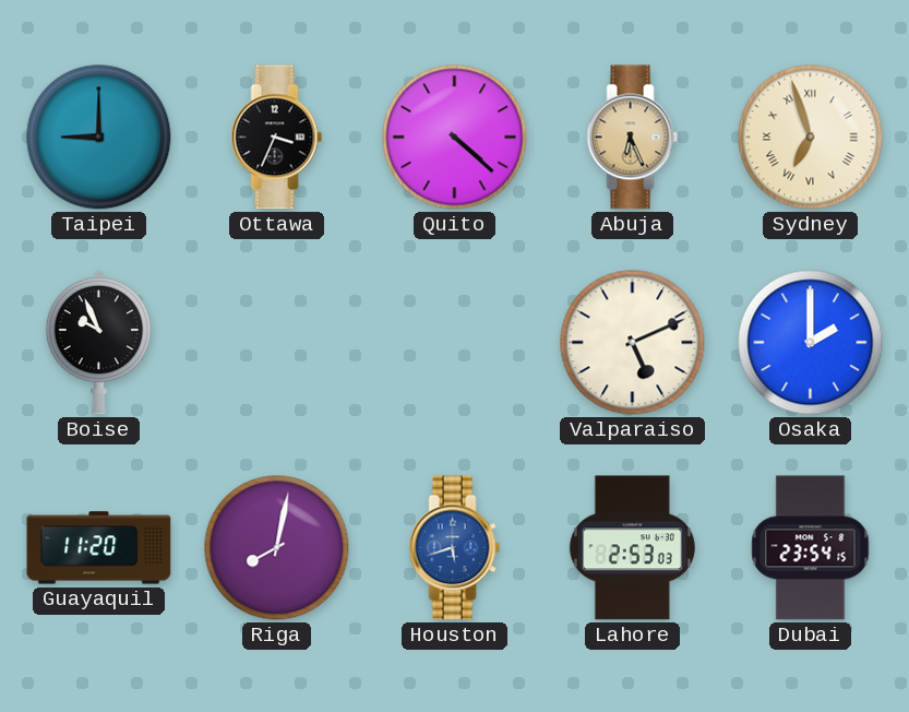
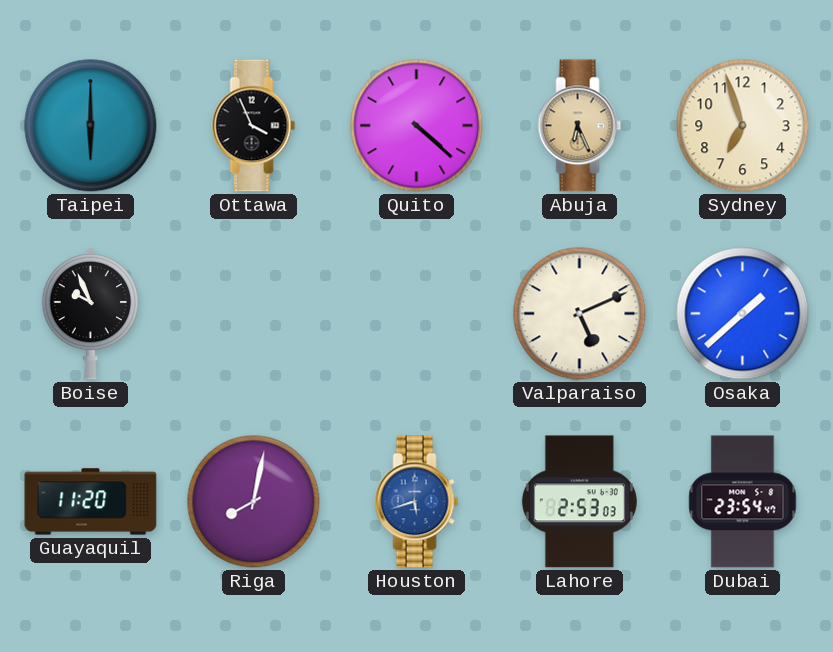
Taipei: 9:00 -> 6:00 (91, 126)
Ottawa: 3:34 -> 3:56 (254, 126)
Sydney numerals: Roman -> Arabic (743, 126)
Osaka: 2:00 -> 1:38 (743, 314)
Dubai: 23:54:15 -> 23:54:47 (743, 502)
